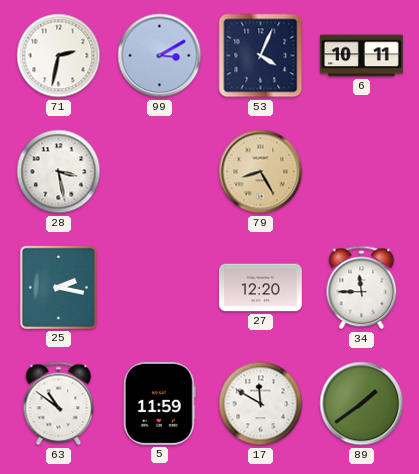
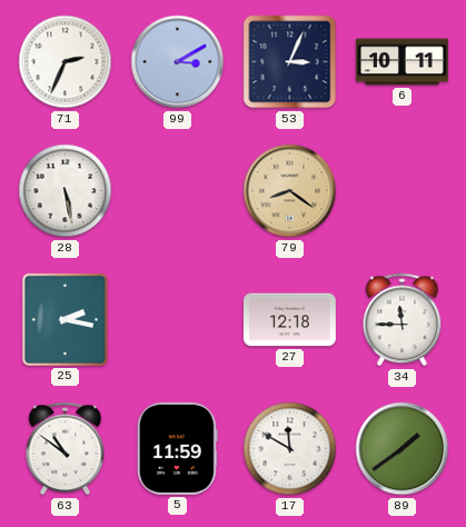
71: 2:32 -> 2:34 (66, 62)
53: 4:04 -> 3:04 (290, 62)
28: 3:28 -> 5:28 (66, 191)
79: 8:25 -> 8:21 (290, 191)
27: 12:20 -> 12:18 (289, 320)
